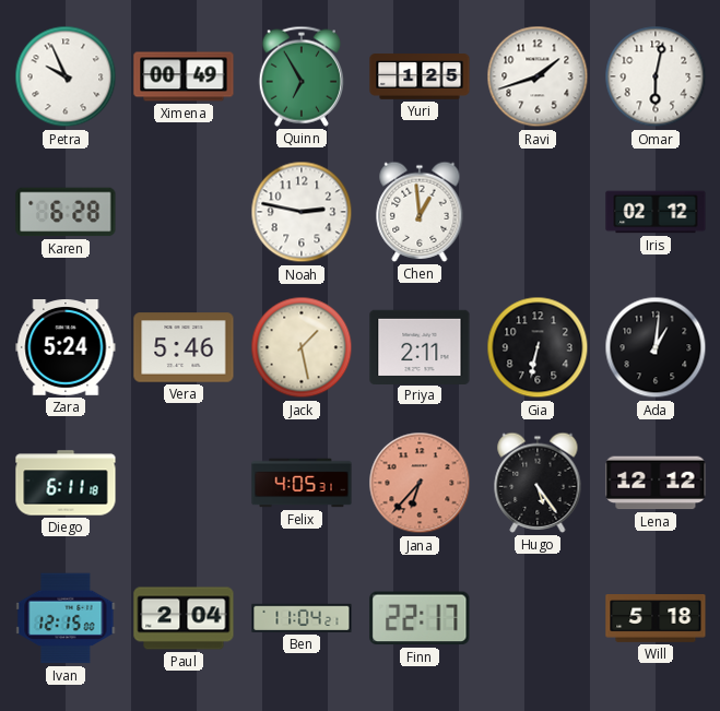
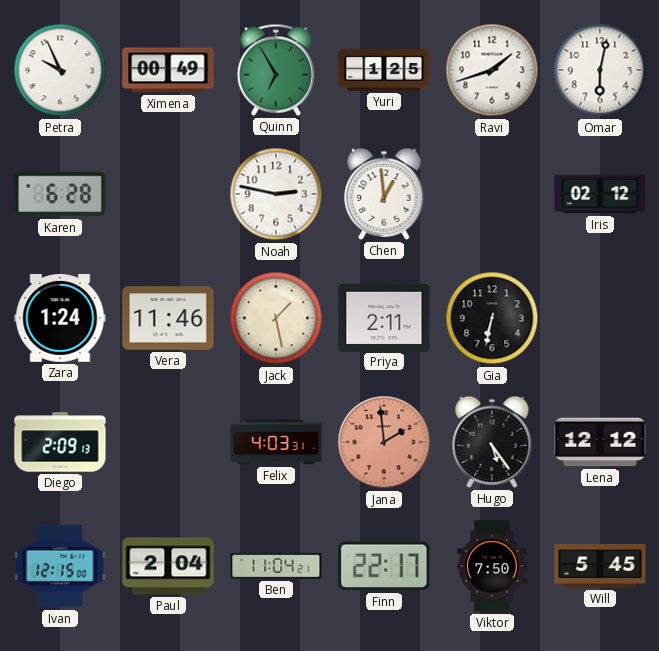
Zara: 5:24 -> 1:24 (60, 319)
Vera: 5:46 -> 11:46 (168, 318)
Ada: 1:01 -> none (656, 347)
Diego: 6:11 -> 2:09 (60, 442)
Felix: 4:05 -> 4:03 (276, 442)
Jana: 6:37 -> 1:59 (384, 442)
Viktor: none -> 7:50 (492, 566)
Will: 5:18 -> 5:45 (600, 567)
